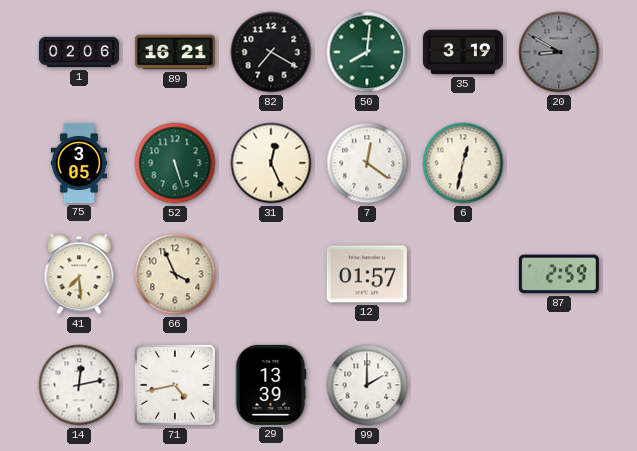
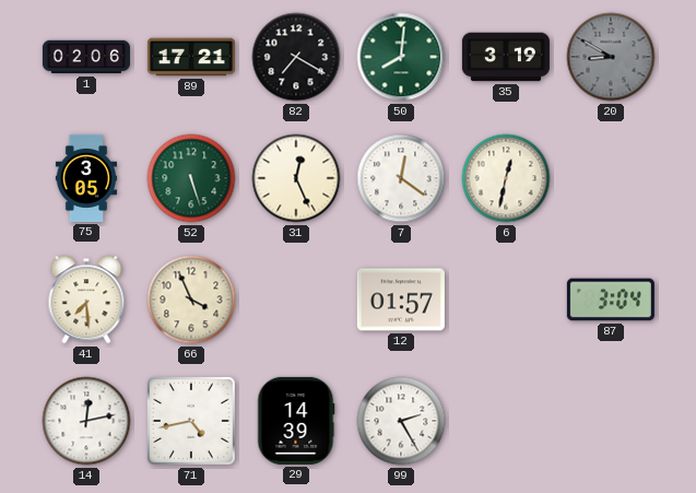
89: 16:21 -> 17:21 (191, 57)
87: 2:59 -> 3:04 (611, 300)
29: 13:39 -> 14:39 (296, 421)
99: 2:00 -> 2:25 (401, 421)
